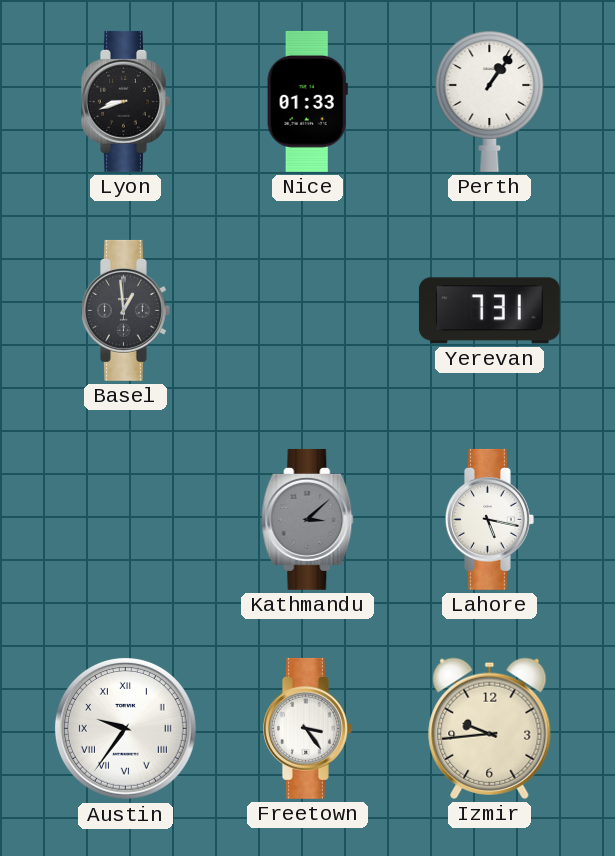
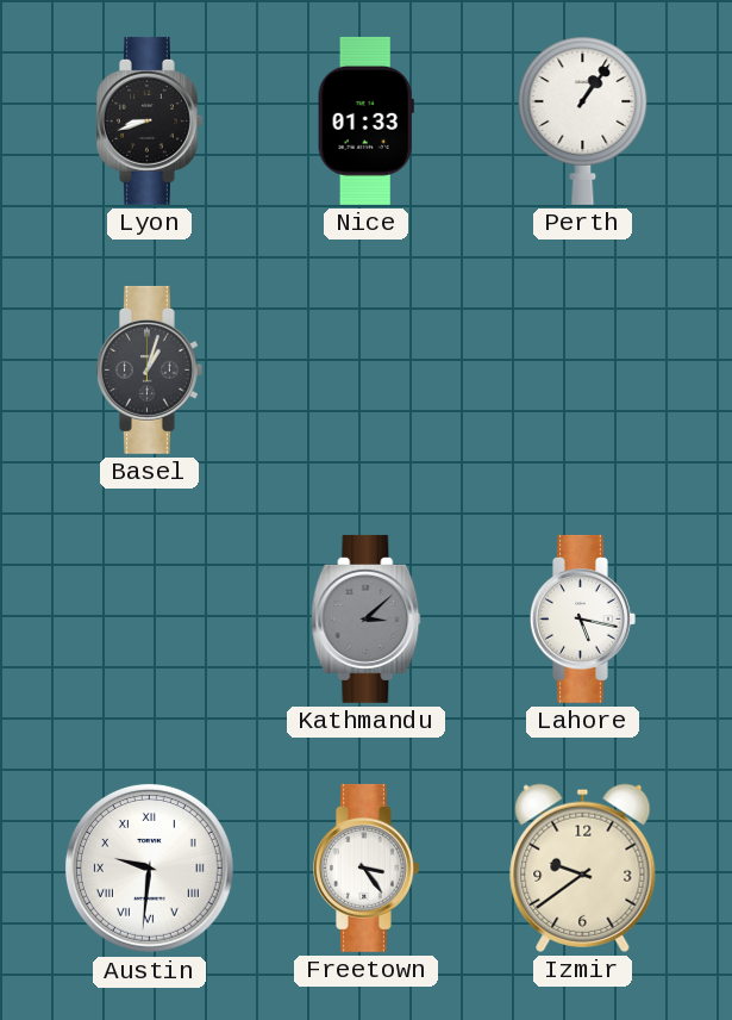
Basel: 12:59 -> 1:03 (150, 369)
Yerevan: 7:31 -> none (489, 311)
Austin: 9:36 -> 9:31 (149, 867)
Izmir: 9:44 -> 9:39 (583, 867)
